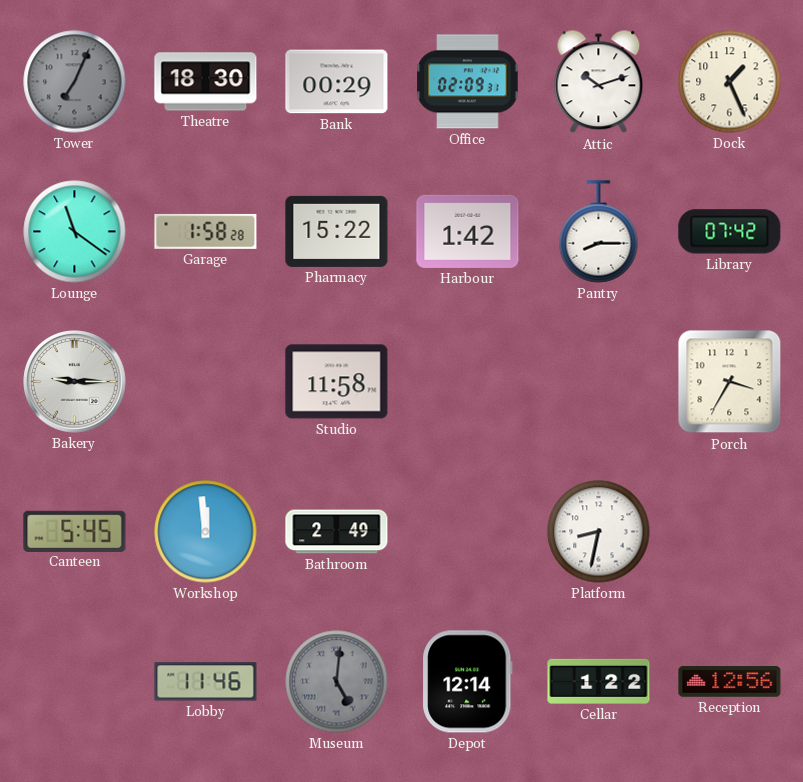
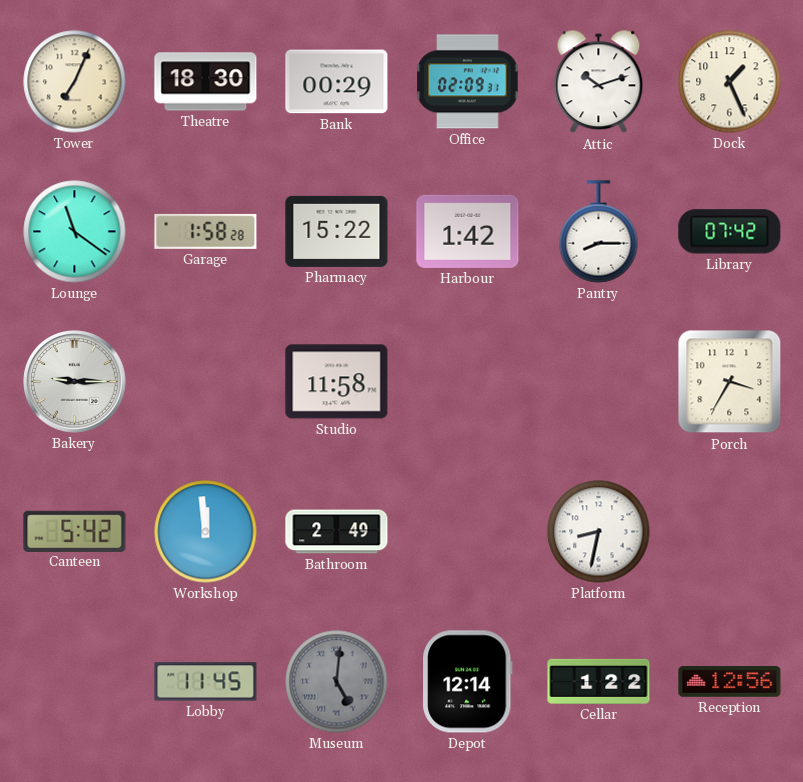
Tower dial: grey -> cream (75, 82)
Canteen: 5:45 -> 5:42 (75, 531)
Lobby: 11:46 -> 11:45 (206, 682)
